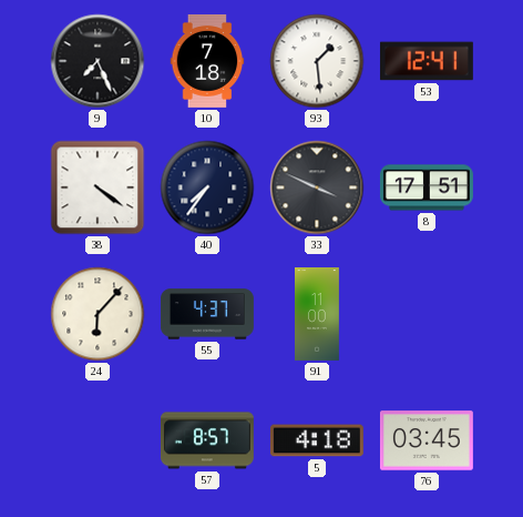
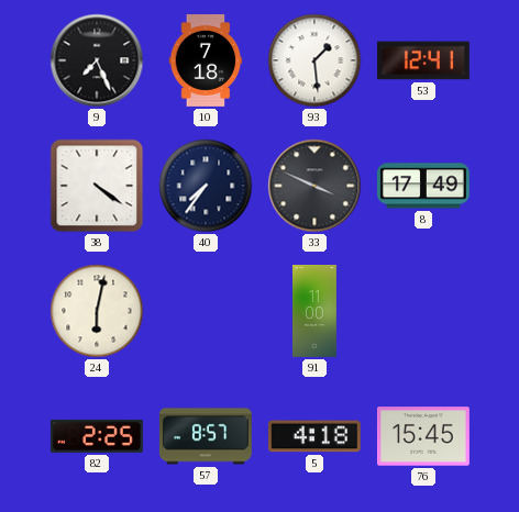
8: 17:51 -> 17:49 (423, 186)
24: 6:07 -> 6:02 (97, 311)
55: 4:37 -> none (207, 314)
82: none -> 2:25 (97, 436)
76: 03:45 -> 15:45 (423, 436)
